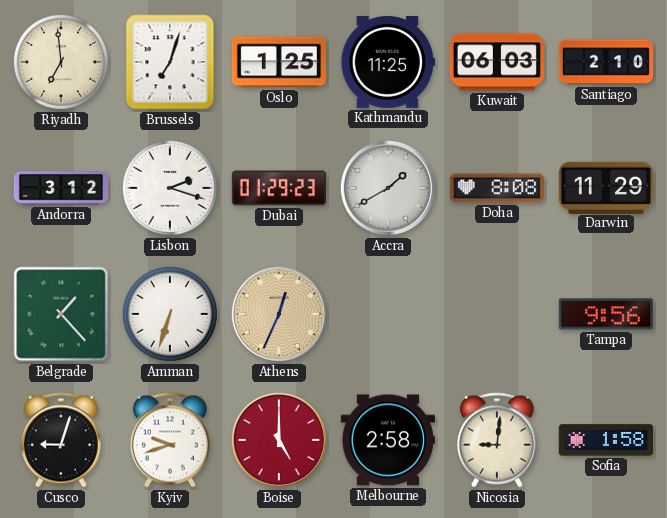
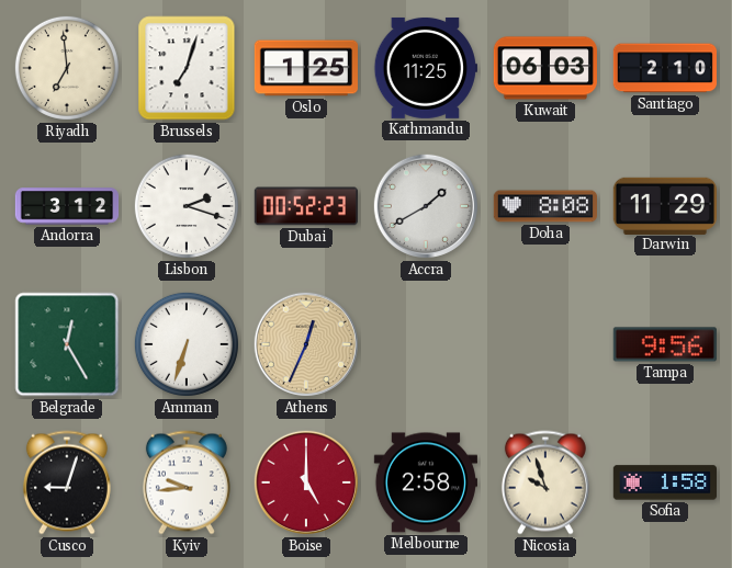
Dubai: 01:29 -> 00:52 (305, 206)
Belgrade: 1:23 -> 12:25 (67, 344)
Kyiv: 9:42 -> 9:44 (187, 482)
Nicosia: 9:01 -> 9:57 (545, 482)
